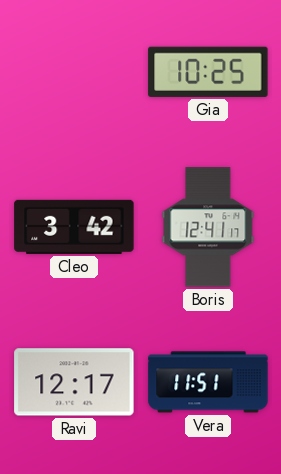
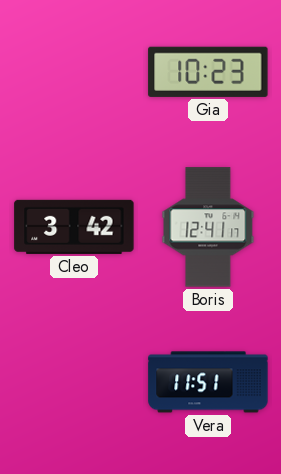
Gia: 10:25 -> 10:23 (208, 72)
Ravi: 12:17 -> none (74, 382)
